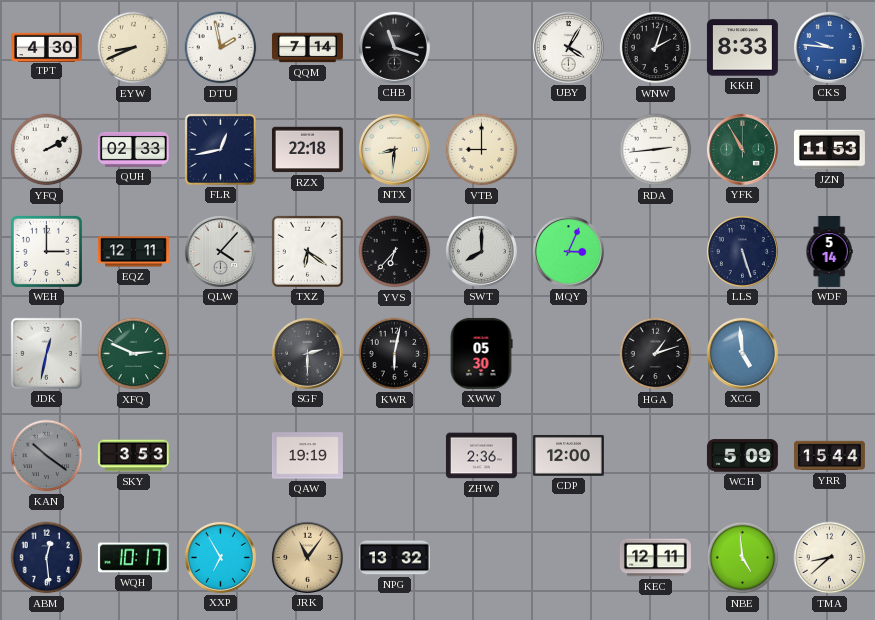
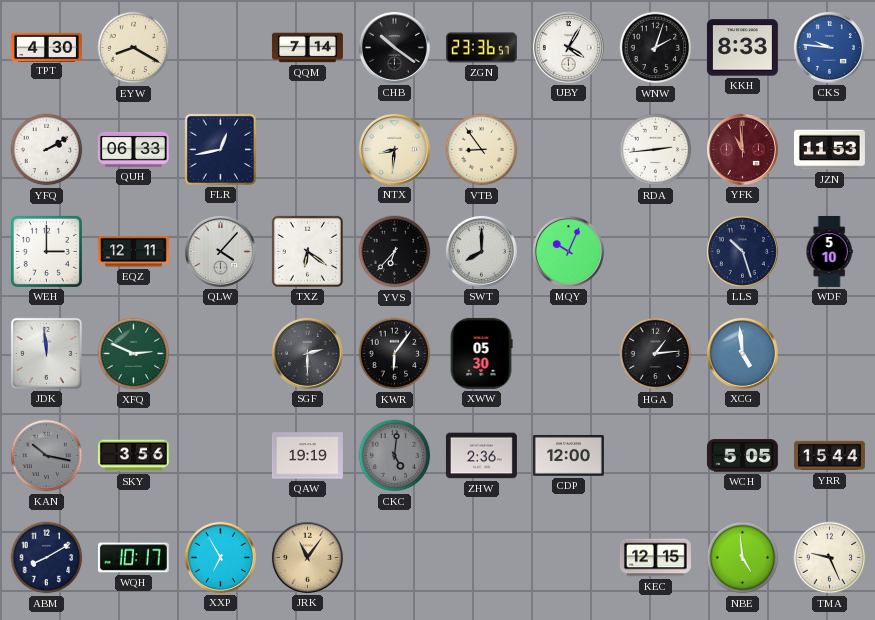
EYW: 8:41 -> 8:20 (134, 48)
DTU: 1:58 -> none (221, 48)
CHB: 11:18 -> 10:21 (394, 47)
ZGN: none -> 23:36 (481, 48)
QUH: 02:33 -> 06:33 (133, 149)
RZX: 22:18 -> none (307, 150)
VTB: 9:00 -> 8:54 (482, 150)
YFK: 10:55 -> 10:59 (742, 149)
YFK dial: green -> burgundy (742, 149)
MQY: 3:04 -> 10:04 (568, 251)
LLS: 5:27 -> 10:27 (742, 251)
WDF: 5:14 -> 5:10 (829, 251)
JDK: 12:32 -> 11:59 (46, 353)
KWR: 6:02 -> 6:06 (395, 354)
HGA: 1:12 -> 1:14 (656, 354)
KAN: 10:21 -> 10:17 (47, 456)
SKY: 3:53 -> 3:56 (133, 456)
CKC: none -> 5:01 (395, 456)
WCH: 5:09 -> 5:05 (742, 456)
ABM: 12:29 -> 8:10 (47, 558)
NPG: 13:32 -> none (394, 558)
KEC: 12:11 -> 12:15 (655, 558)
TMA: 8:38 -> 9:26 (830, 558)
